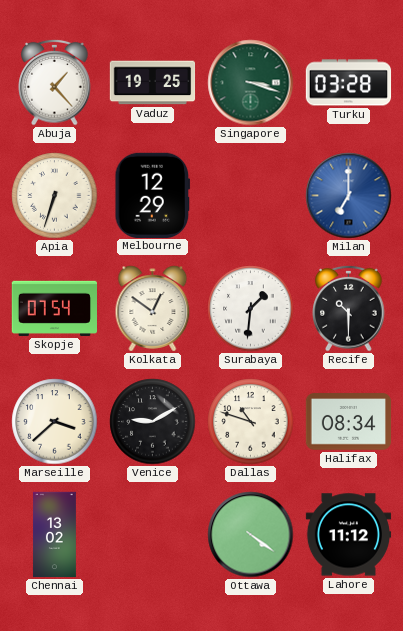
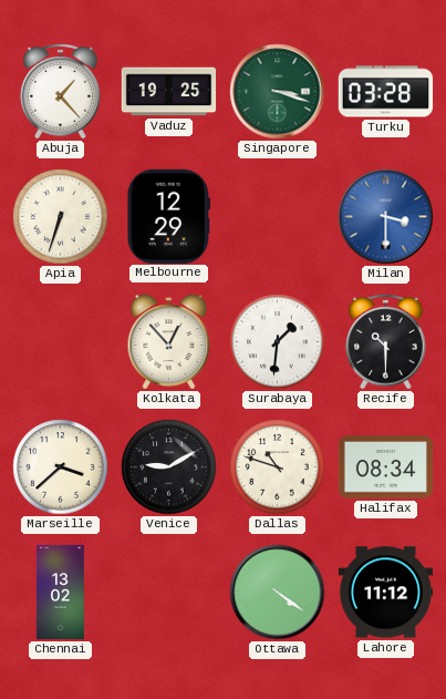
Milan: 7:00 -> 3:30 (386, 217)
Skopje: 07:54 -> none (54, 308)
Kolkata: 12:51 -> 12:53 (169, 342)
